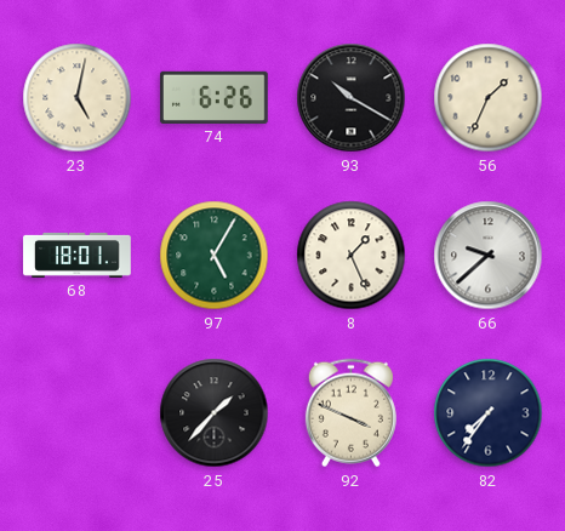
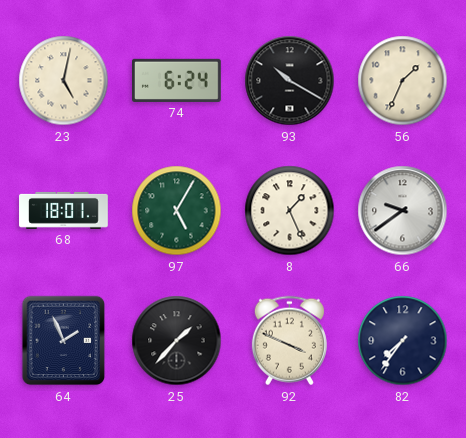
74: 6:26 -> 6:24 (177, 80)
66: 9:38 -> 9:39 (403, 211)
64: none -> 1:56 (64, 341)
